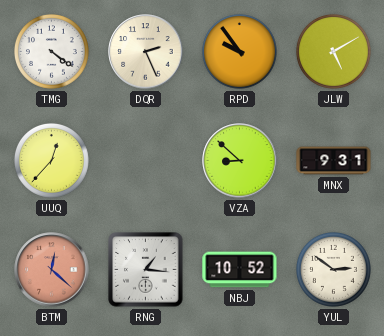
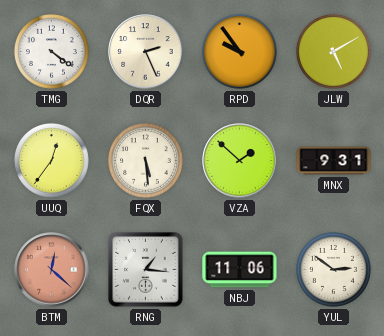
UUQ: 12:37 -> 12:36 (51, 160)
FQX: none -> 5:29 (145, 160)
VZA: 8:52 -> 1:52 (240, 161)
NBJ: 10:52 -> 11:06 (240, 270)
